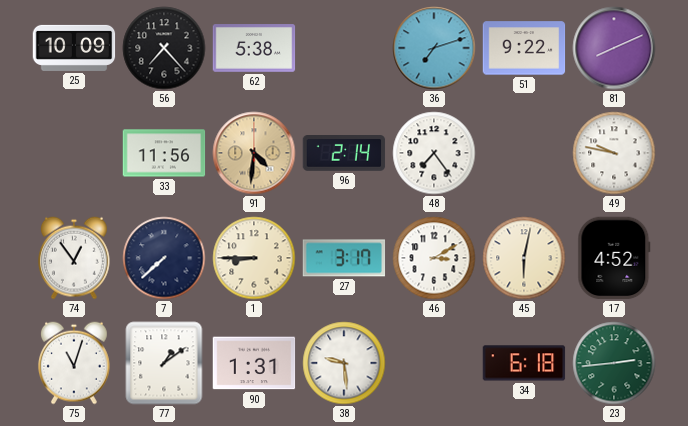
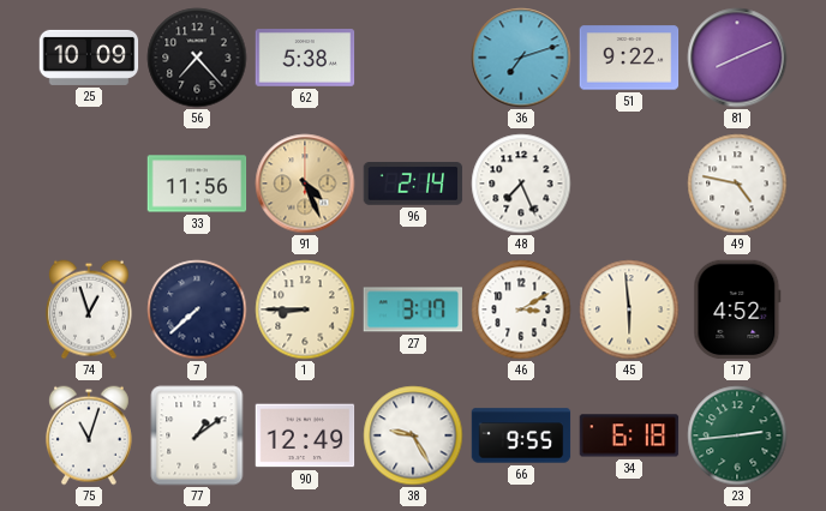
91: 4:31 -> 4:26 (305, 184)
48: 7:24 -> 7:26 (521, 184)
49: 9:47 -> 4:47 (737, 184)
74: 12:54 -> 12:57 (89, 309)
45: 6:02 -> 5:59 (629, 309)
90: 1:31 -> 12:49 (305, 435)
38: 9:29 -> 9:25 (413, 435)
66: none -> 9:55 (521, 435)
